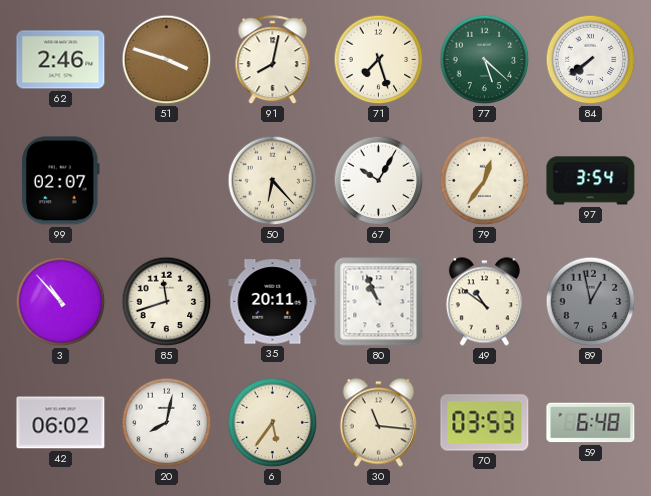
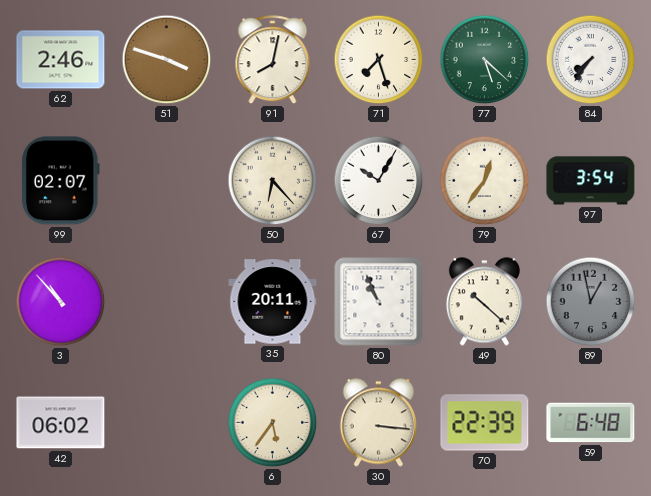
84: 7:39 -> 7:36 (591, 60)
85: 11:42 -> none (167, 302)
49: 10:51 -> 10:22 (484, 302)
20: 8:02 -> none (167, 423)
30: 11:16 -> 3:16 (378, 423)
70: 03:53 -> 22:39 (485, 423)
